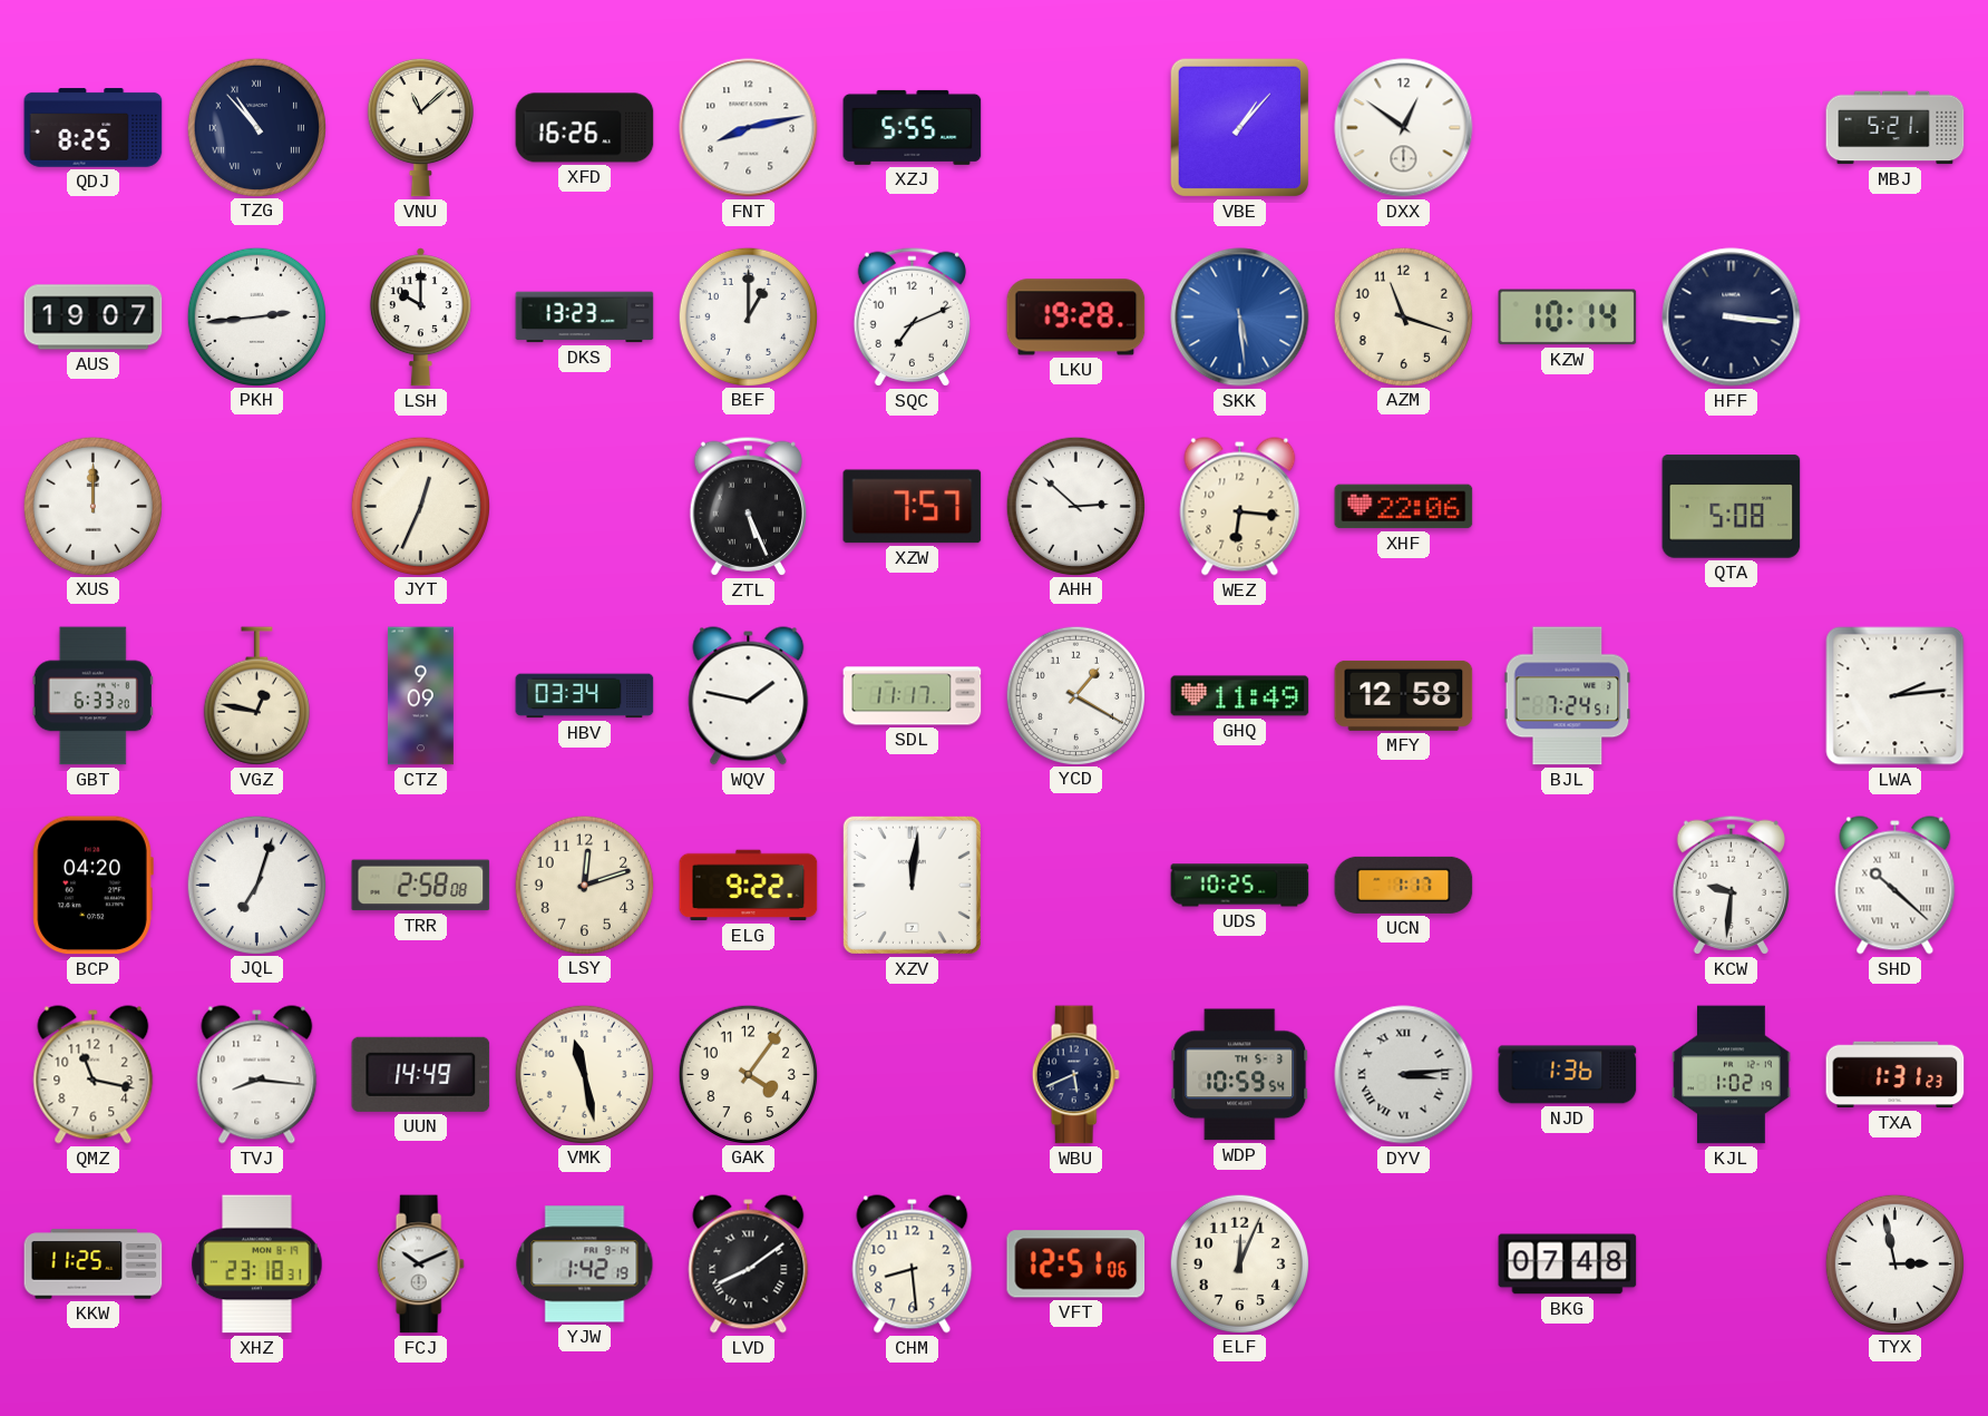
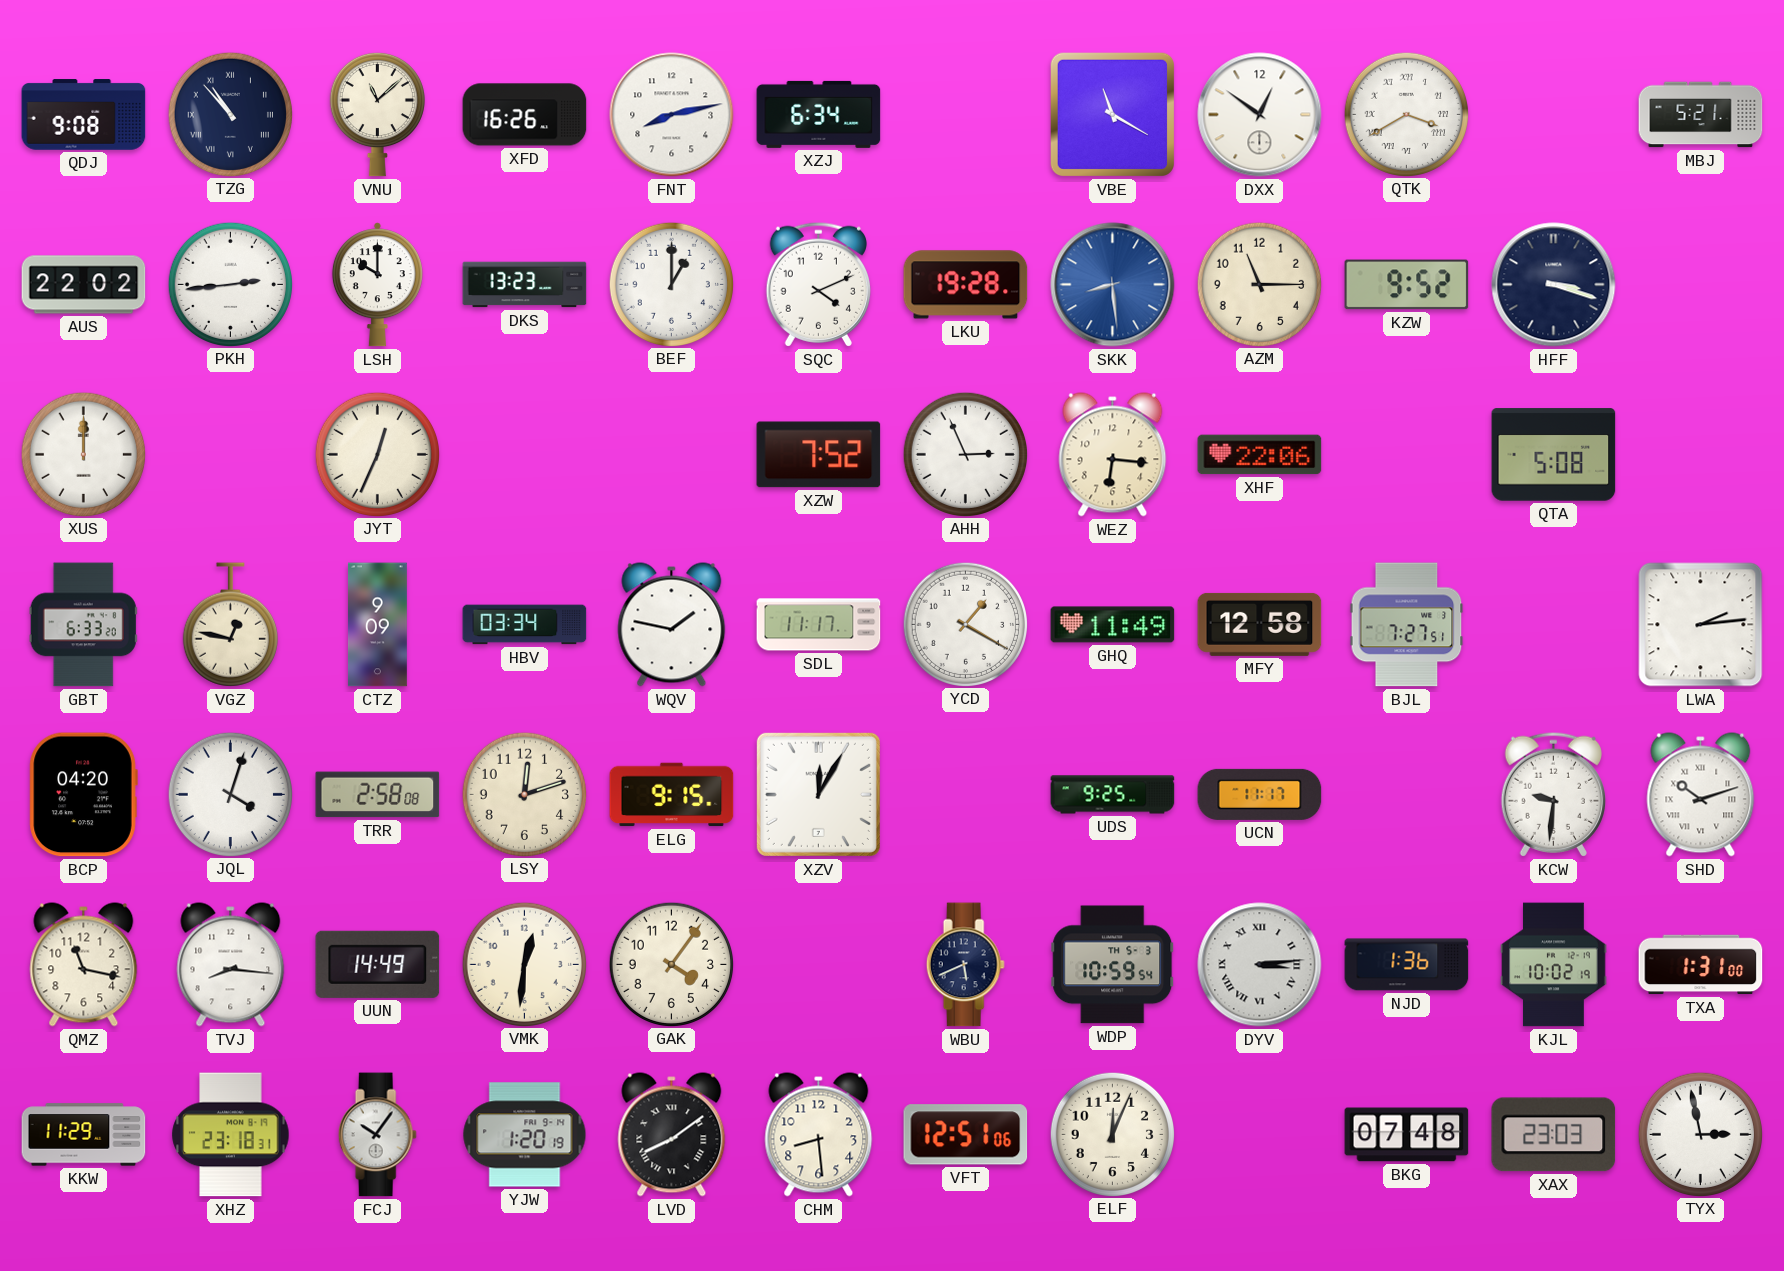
QDJ: 8:25 -> 9:08 (84, 115)
XZJ: 5:55 -> 6:34 (819, 114)
VBE: 1:07 -> 11:20 (1112, 114)
QTK: none -> 3:40 (1406, 114)
AUS: 19:07 -> 22:02 (84, 285)
SQC: 7:11 -> 4:11 (818, 284)
SKK: 5:29 -> 8:29 (1113, 285)
AZM: 11:18 -> 11:15 (1259, 284)
KZW: 10:14 -> 9:52 (1407, 285)
HFF: 3:16 -> 3:18 (1554, 285)
ZTL: 5:26 -> none (748, 506)
XZW: 7:57 -> 7:52 (819, 455)
AHH: 2:52 -> 2:56 (965, 454)
BJL: 7:24 -> 7:27 (1407, 625)
JQL: 7:03 -> 4:03 (230, 794)
ELG: 9:22 -> 9:15 (672, 795)
XZV: 12:01 -> 12:05 (818, 794)
UDS: 10:25 -> 9:25 (1113, 795)
UCN: 1:17 -> 11:17 (1260, 794)
SHD: 10:22 -> 10:12 (1701, 795)
VMK: 11:28 -> 12:31 (524, 964)
KJL: 1:02 -> 10:02 (1554, 965)
TXA: 1:31:23 -> 1:31:00 (1701, 965)
KKW: 11:25 -> 11:29 (84, 1135)
FCJ: 10:11 -> 10:06 (377, 1135)
YJW: 1:42 -> 1:20 (525, 1135)
XAX: none -> 23:03 (1554, 1135)
